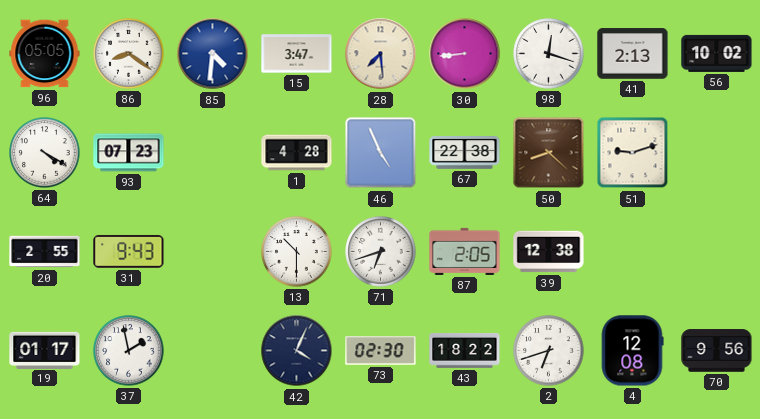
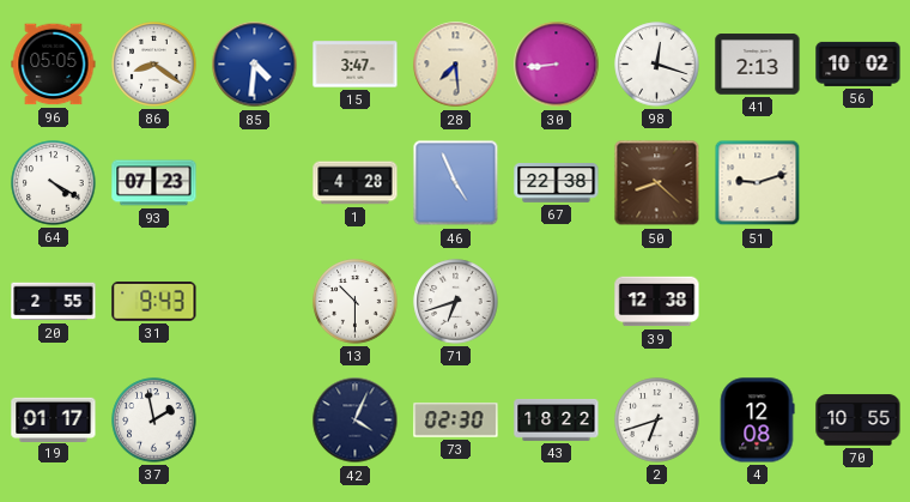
87: 2:05 -> none (465, 251)
70: 9:56 -> 10:55 (859, 421)
